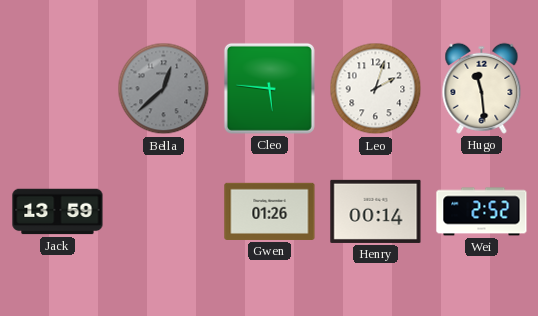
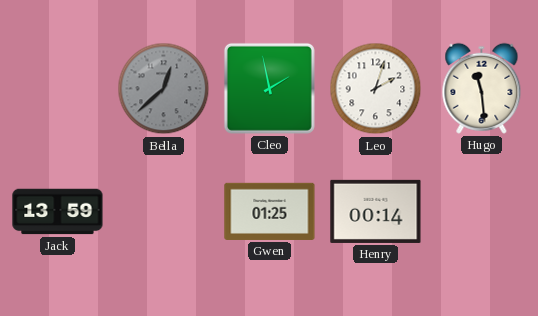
Cleo: 5:46 -> 1:58 (269, 88)
Gwen: 01:26 -> 01:25 (270, 211)
Wei: 2:52 -> none (482, 212)
